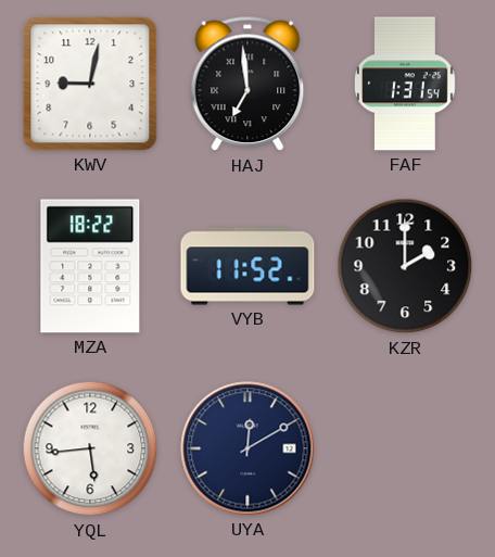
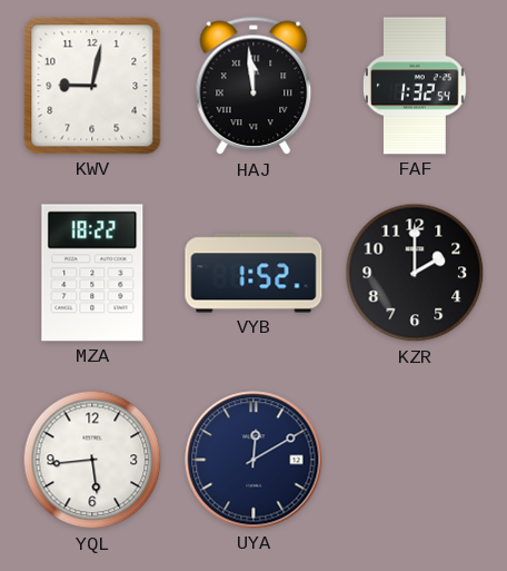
HAJ: 6:59 -> 11:59 (254, 86)
FAF: 1:31 -> 1:32 (415, 86)
VYB: 11:52 -> 1:52 (254, 273)
